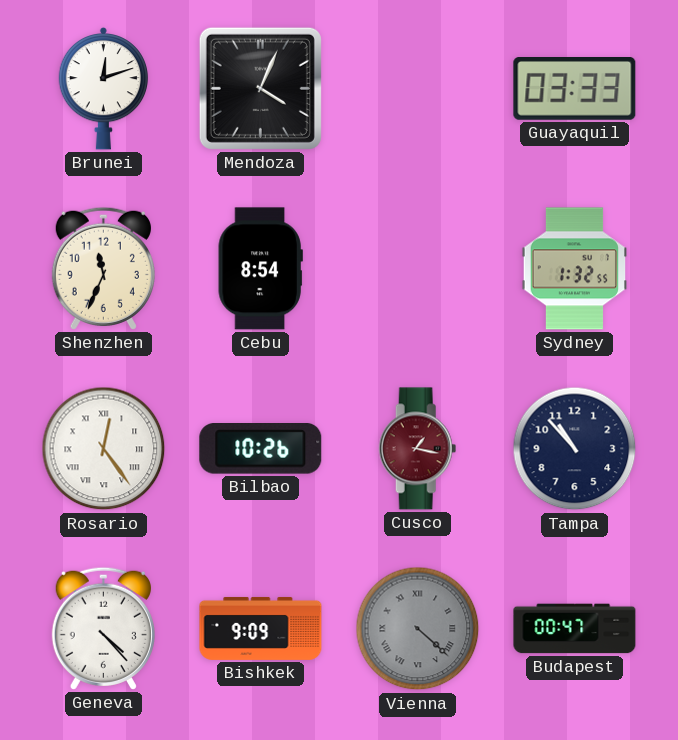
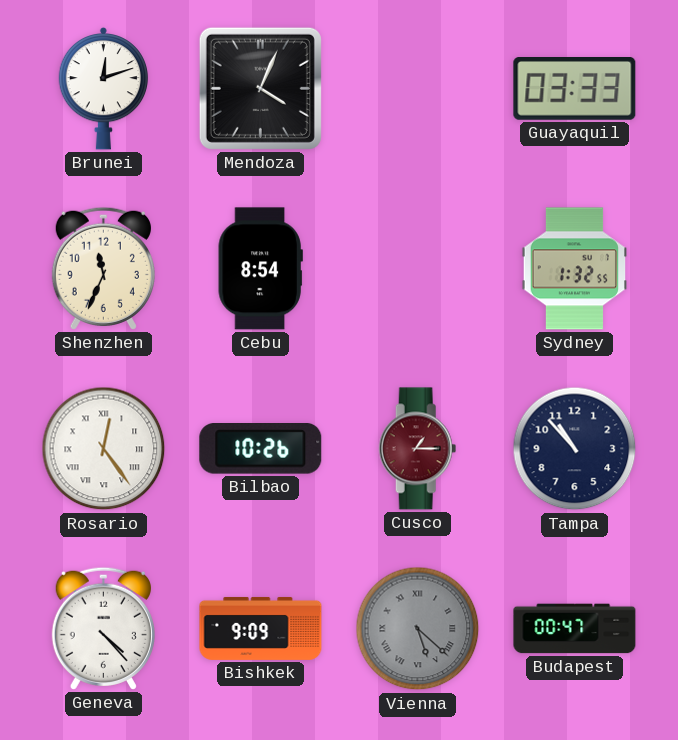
Cusco: 1:17 -> 1:15 (418, 449)
Vienna: 4:22 -> 5:22 (418, 629)
